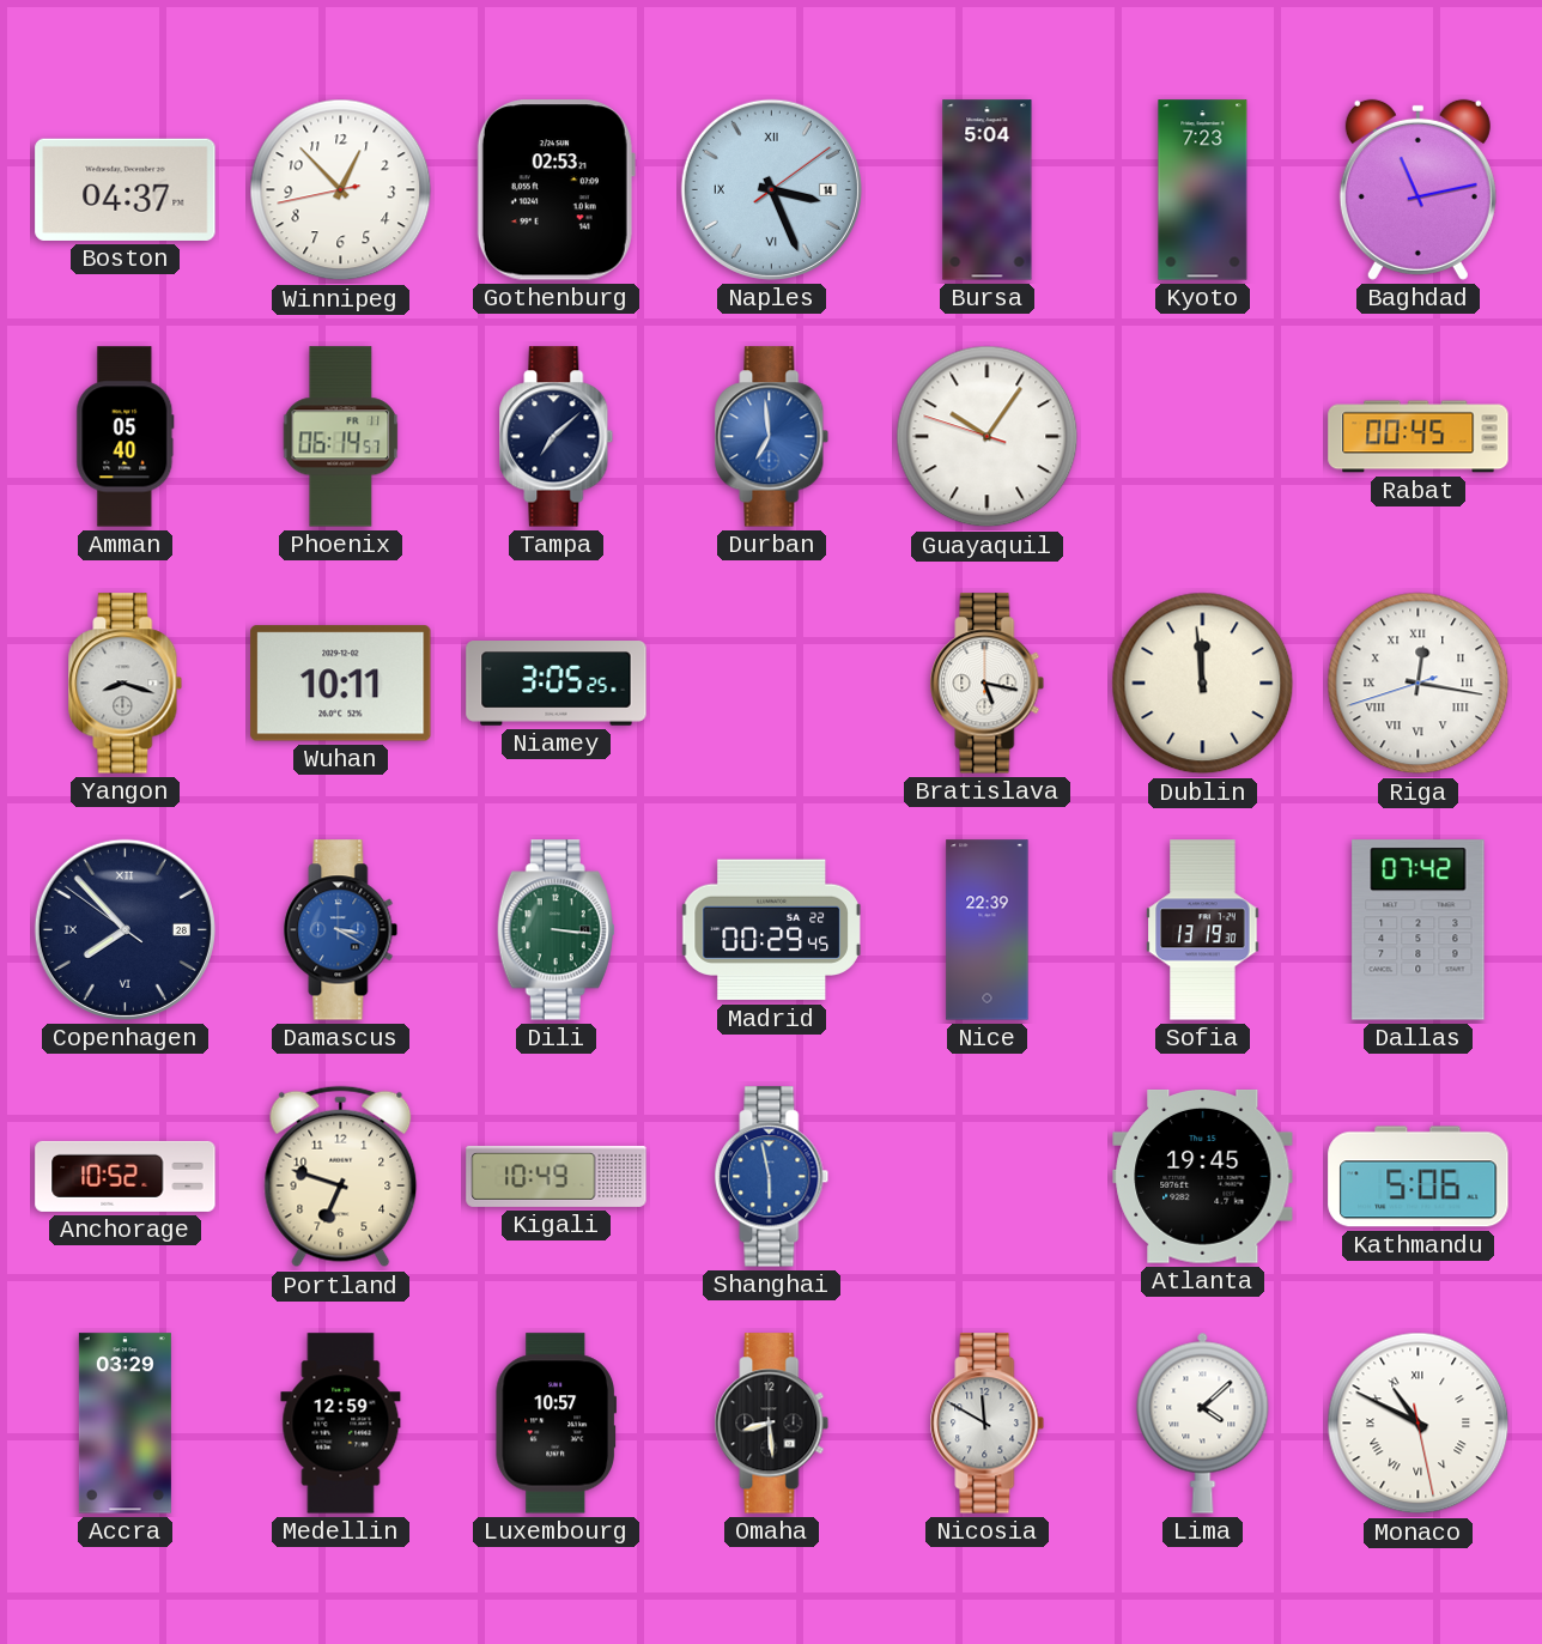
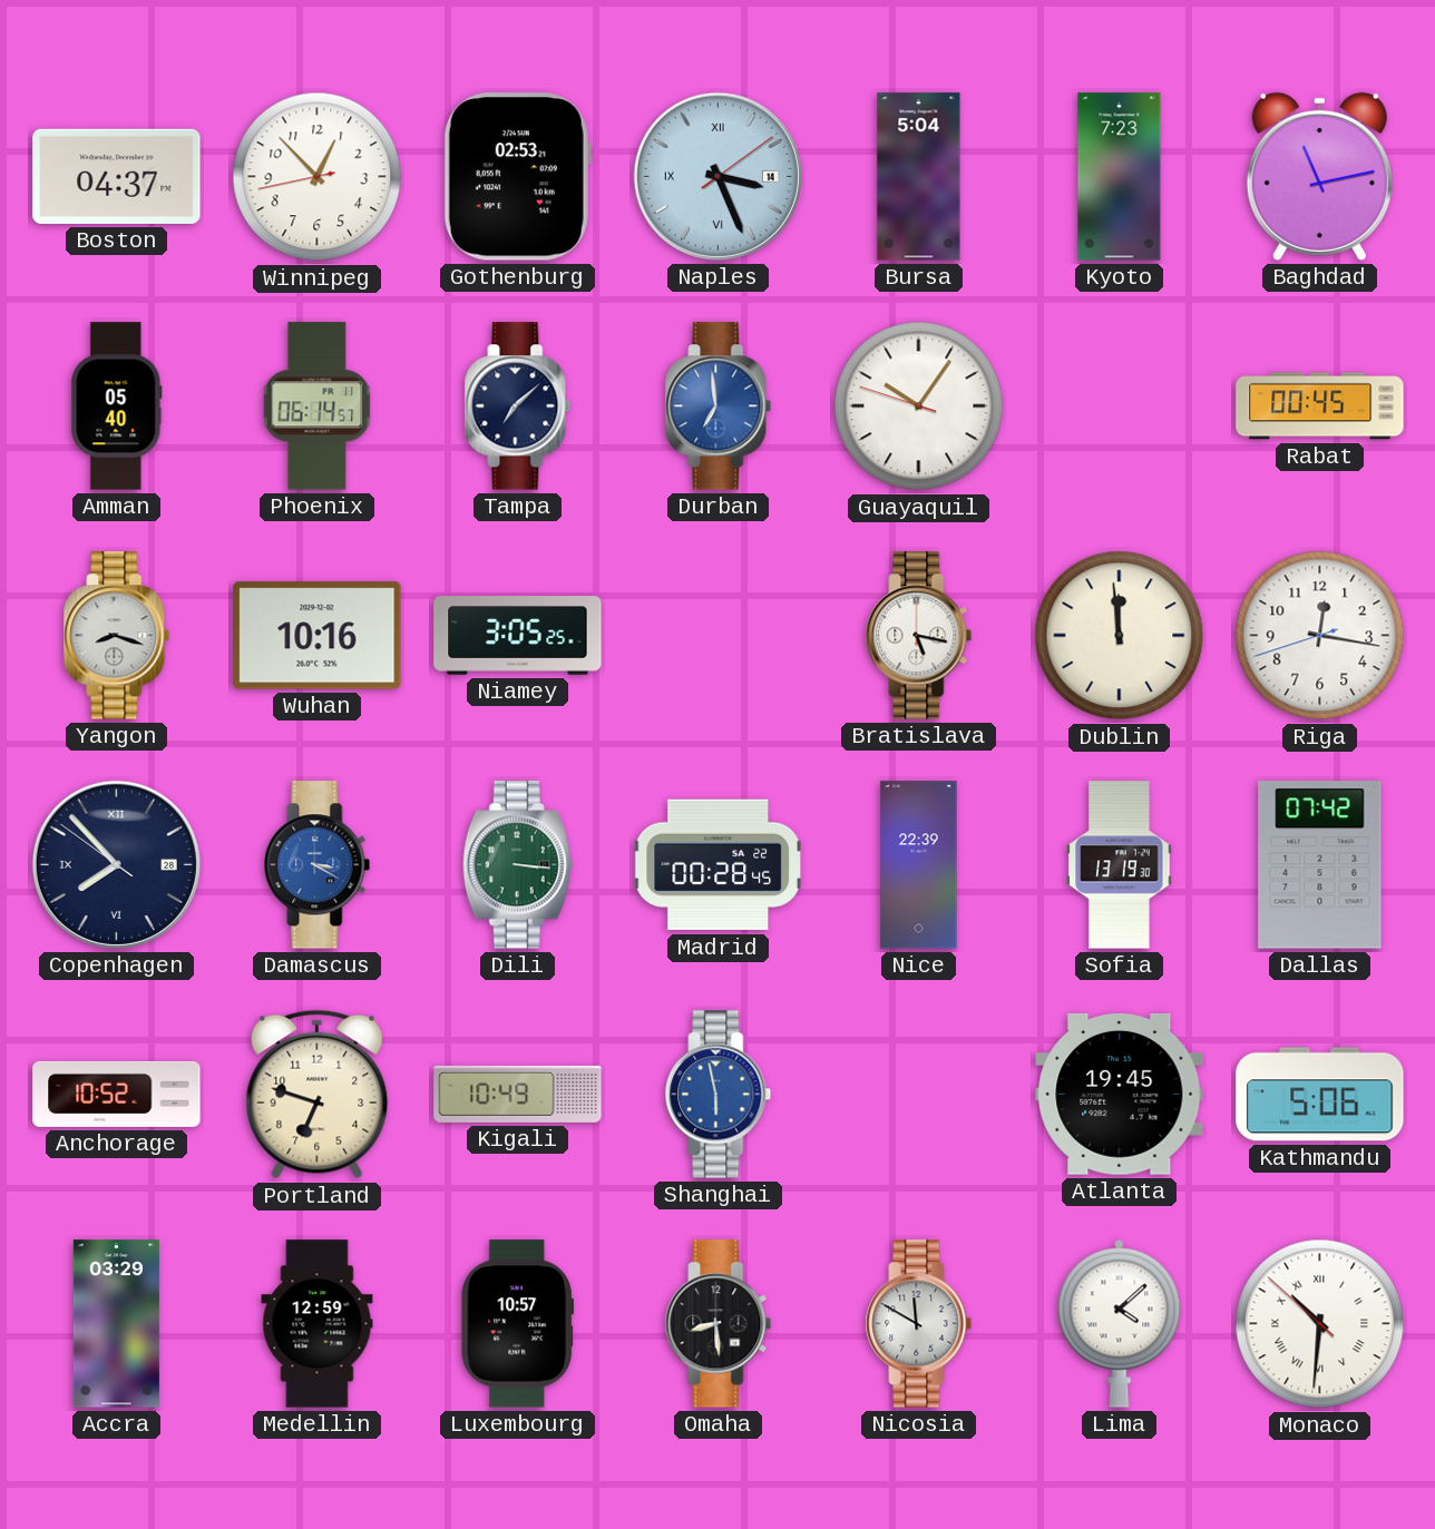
Wuhan: 10:11 -> 10:16 (318, 636)
Riga numerals: Roman -> Arabic (1320, 636)
Madrid: 00:29 -> 00:28 (717, 865)
Monaco: 10:49 -> 10:30 (1320, 1324)
